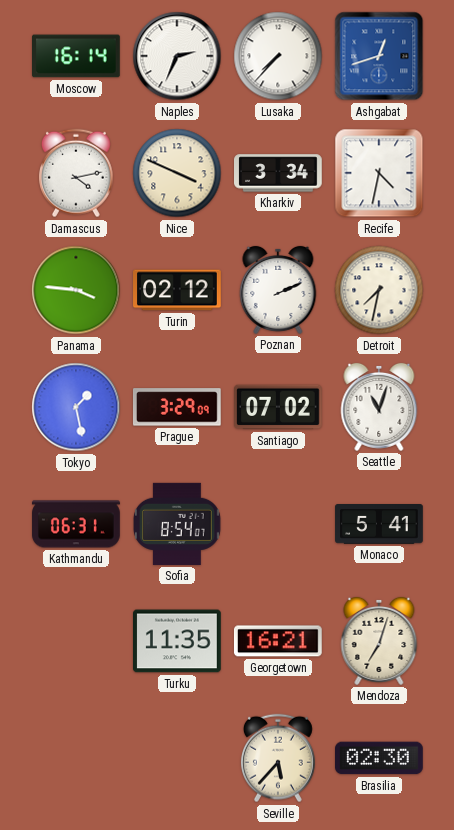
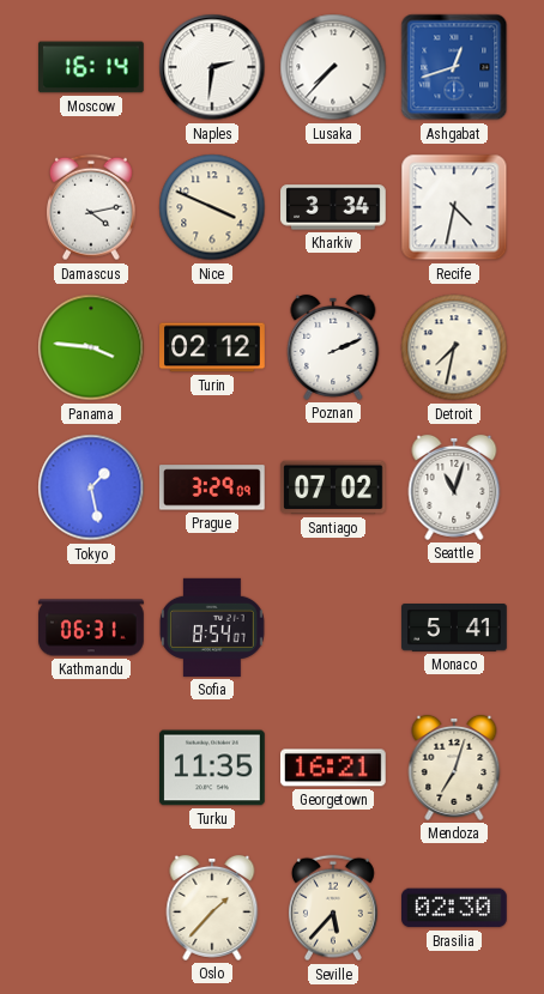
Naples: 2:34 -> 2:31 (212, 67)
Oslo: none -> 1:37 (212, 908)
